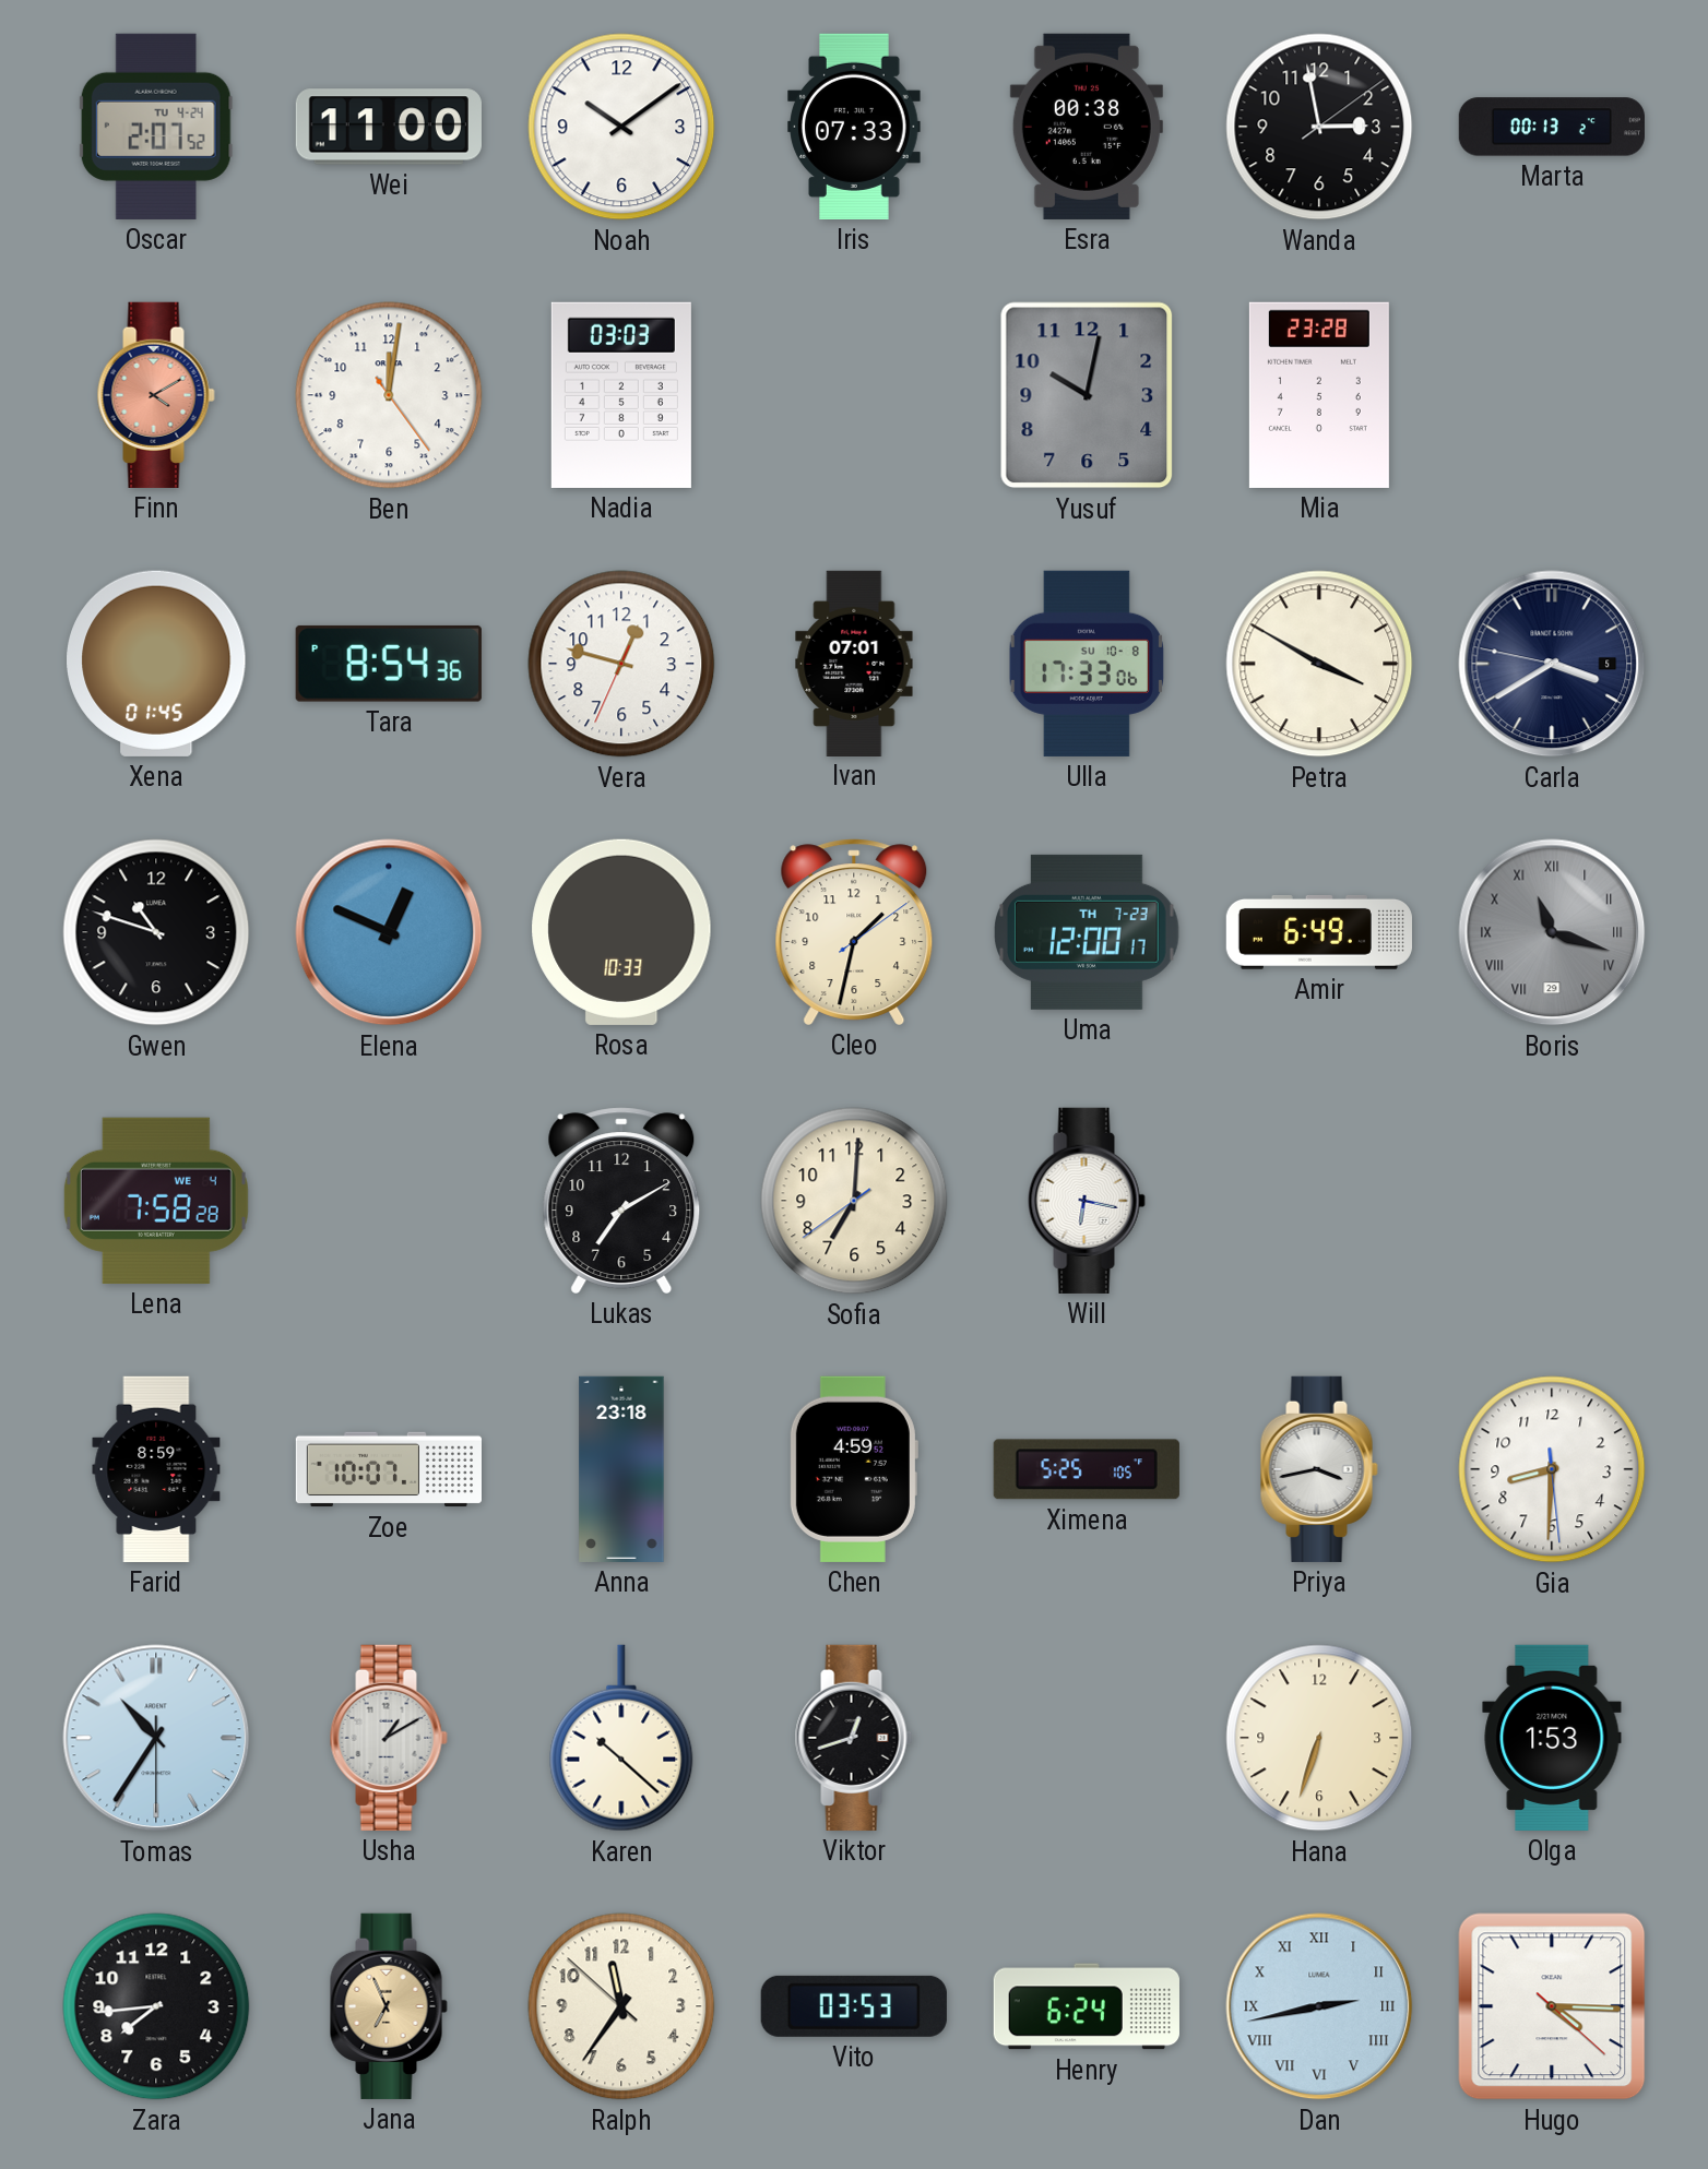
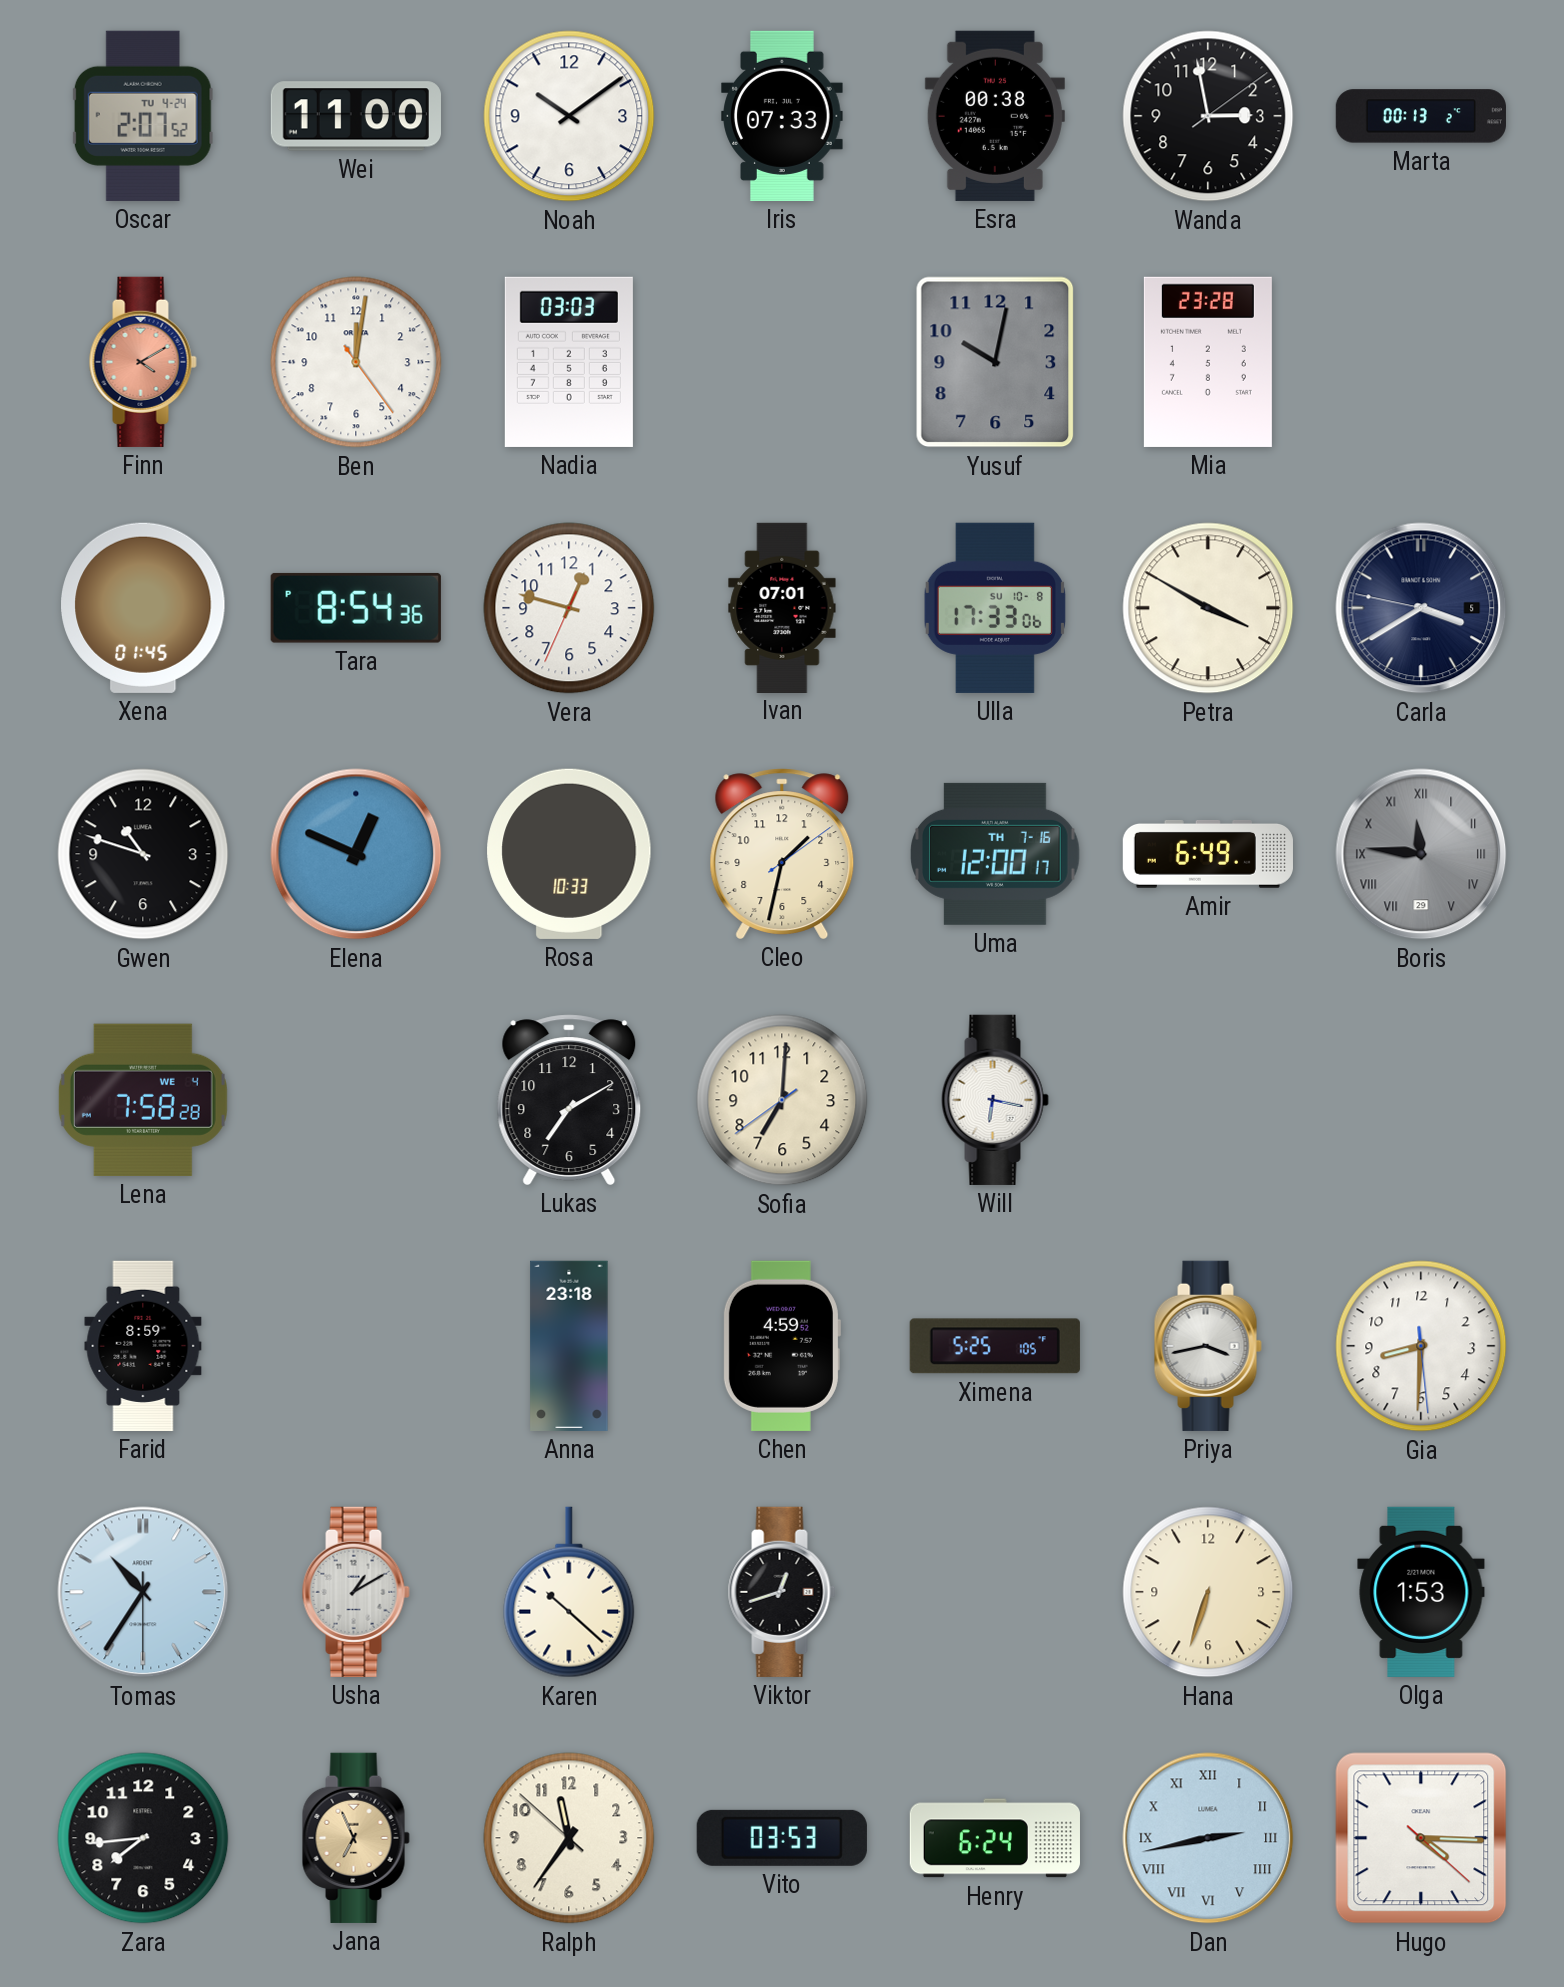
Uma date: TH 7-23 -> TH 7-16 (996, 854)
Boris: 11:18 -> 11:46 (1421, 854)
Zoe: 10:07 -> none (388, 1469)
